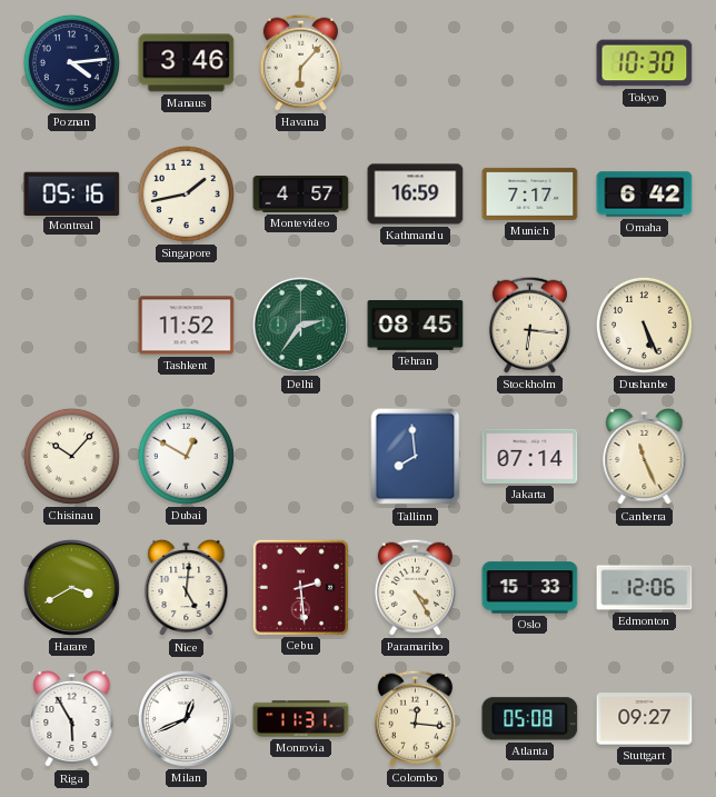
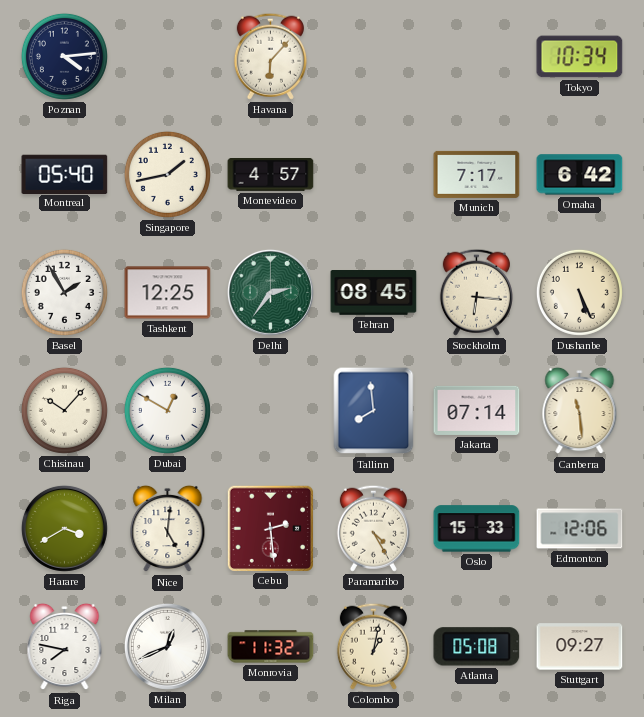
Manaus: 3:46 -> none (187, 63)
Tokyo: 10:30 -> 10:34 (580, 57)
Montreal: 05:16 -> 05:40 (65, 174)
Kathmandu: 16:59 -> none (416, 195)
Basel: none -> 1:55 (64, 292)
Tashkent: 11:52 -> 12:25 (168, 293)
Canberra: 11:26 -> 11:29 (580, 411)
Riga: 5:55 -> 7:47 (65, 647)
Monrovia: 11:31 -> 11:32 (271, 647)
Colombo: 12:16 -> 1:02 (373, 646)
